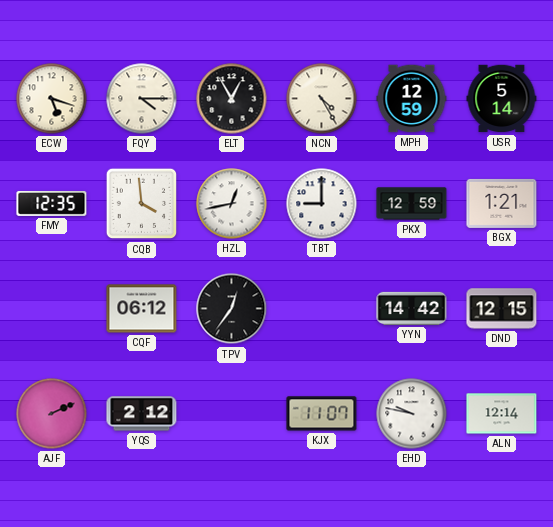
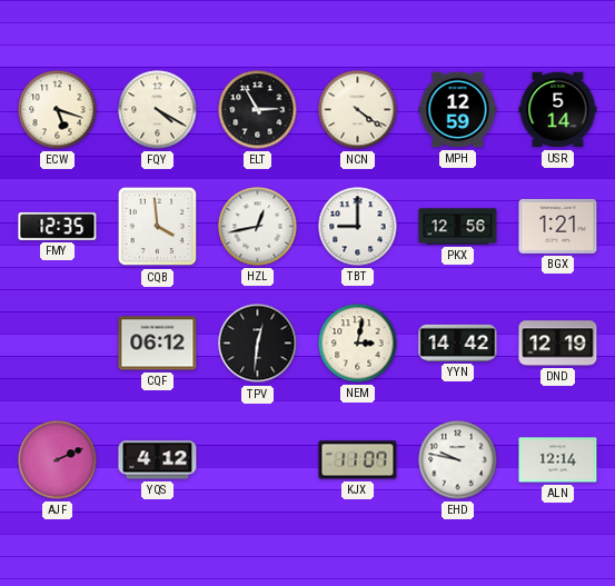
FQY: 4:15 -> 4:20 (158, 110)
ELT: 12:55 -> 2:55 (258, 110)
NCN: 4:25 -> 4:21 (358, 110)
PKX: 12:59 -> 12:56 (458, 227)
TPV: 12:36 -> 12:31 (258, 344)
NEM: none -> 3:02 (358, 344)
DND: 12:15 -> 12:19 (558, 344)
YQS: 2:12 -> 4:12 (158, 460)
